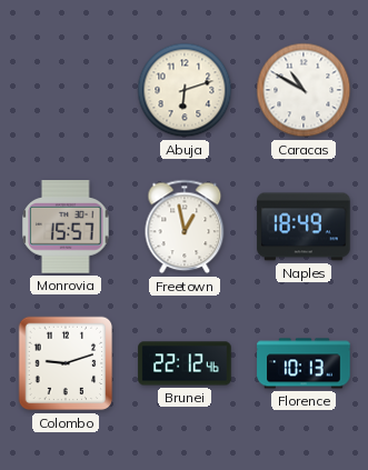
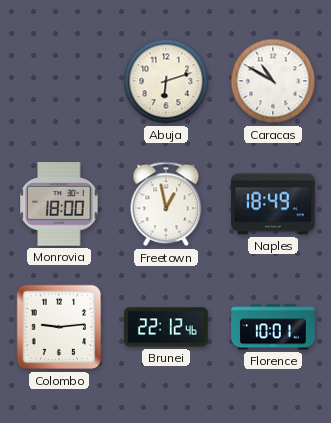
Monrovia: 15:57 -> 18:00 (59, 204)
Colombo: 9:12 -> 9:14 (59, 327)
Florence: 10:13 -> 10:01 (273, 327)
